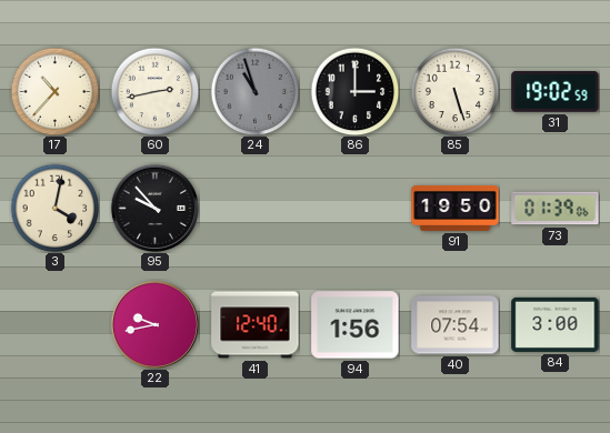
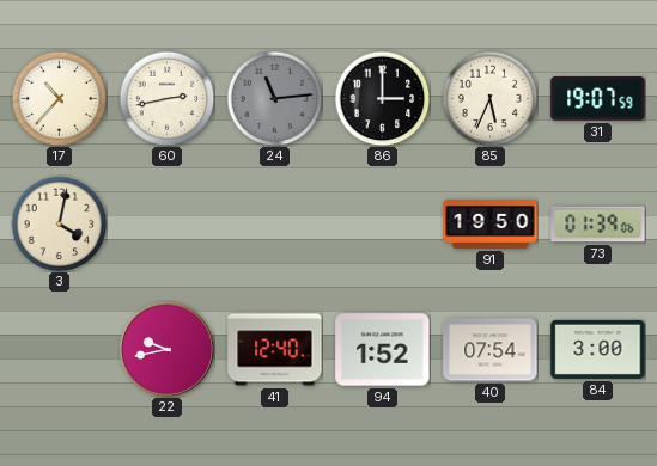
24: 10:57 -> 11:14 (274, 98)
85: 5:27 -> 5:34 (489, 98)
31: 19:02 -> 19:07 (598, 99)
95: 9:53 -> none (154, 208)
94: 1:56 -> 1:52 (383, 350)
